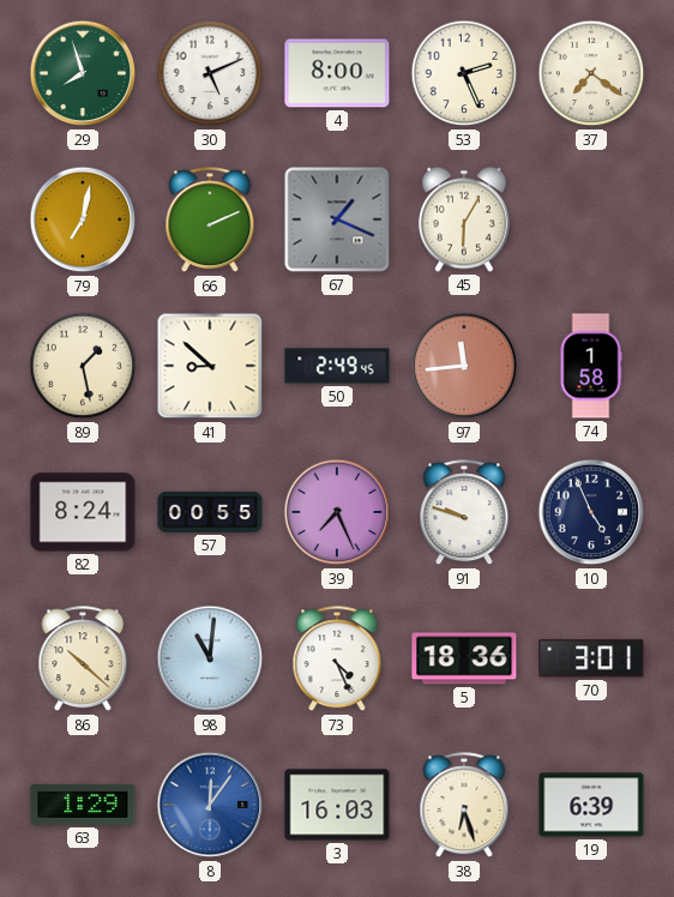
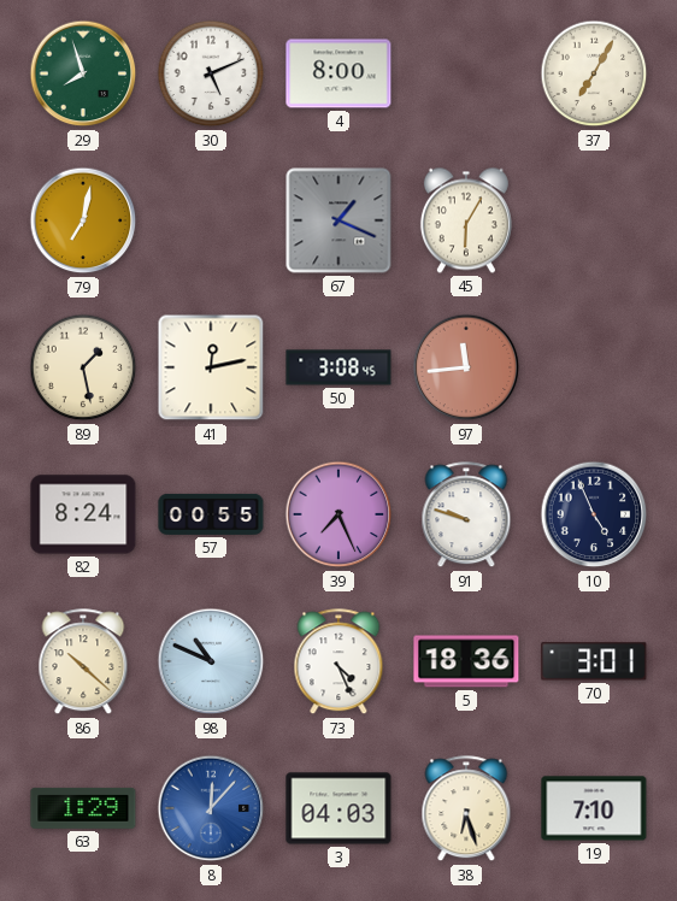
53: 2:26 -> none (464, 73)
37: 7:21 -> 7:05 (594, 73)
66: 2:11 -> none (210, 221)
41: 8:52 -> 12:13 (211, 367)
50: 2:49 -> 3:08 (338, 367)
74: 1:58 -> none (591, 366)
98: 11:01 -> 10:49 (211, 661)
8: 12:06 -> 12:07 (211, 808)
3: 16:03 -> 04:03 (338, 808)
19: 6:39 -> 7:10 (594, 808)
